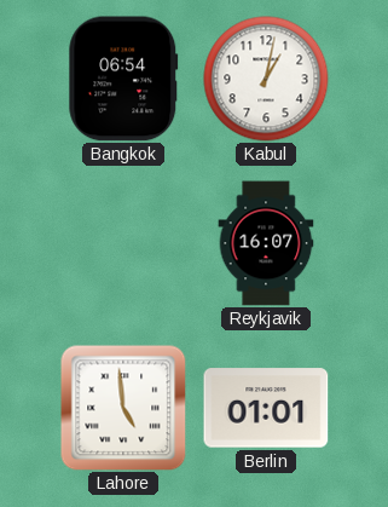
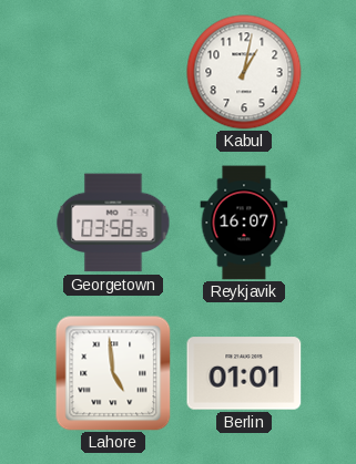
Bangkok: 06:54 -> none (123, 79)
Georgetown: none -> 03:58 (113, 223)
